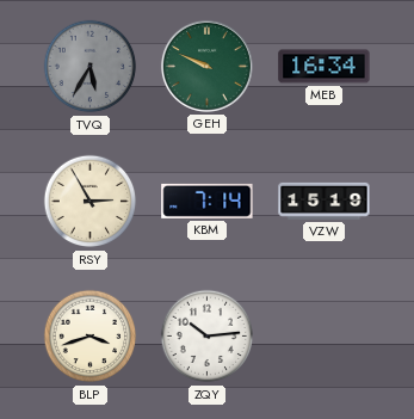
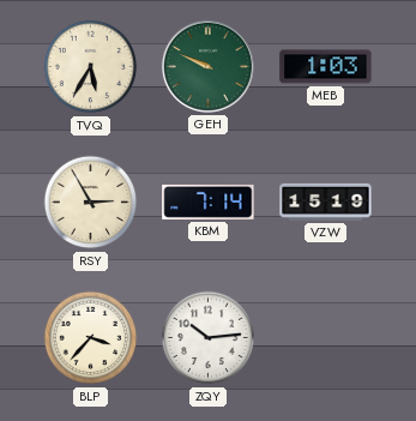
TVQ dial: grey -> cream (91, 67)
MEB: 16:34 -> 1:03 (326, 67)
BLP: 3:42 -> 3:37 (91, 338)
